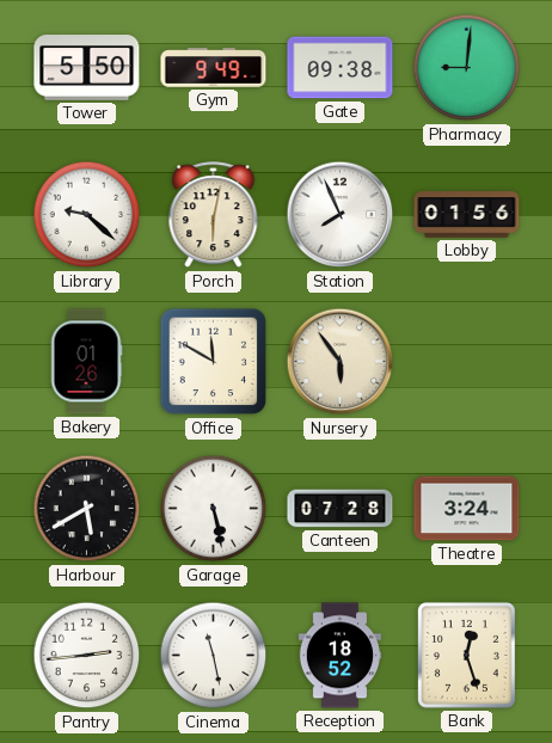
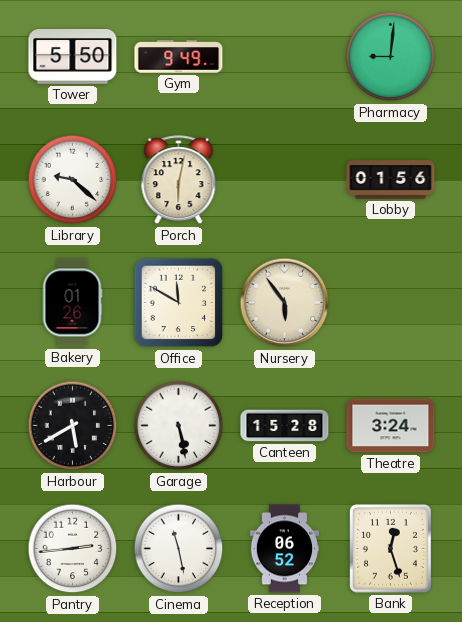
Gate: 09:38 -> none (341, 68)
Station: 7:56 -> none (341, 215)
Canteen: 07:28 -> 15:28 (285, 426)
Reception: 18:52 -> 06:52 (285, 549)
